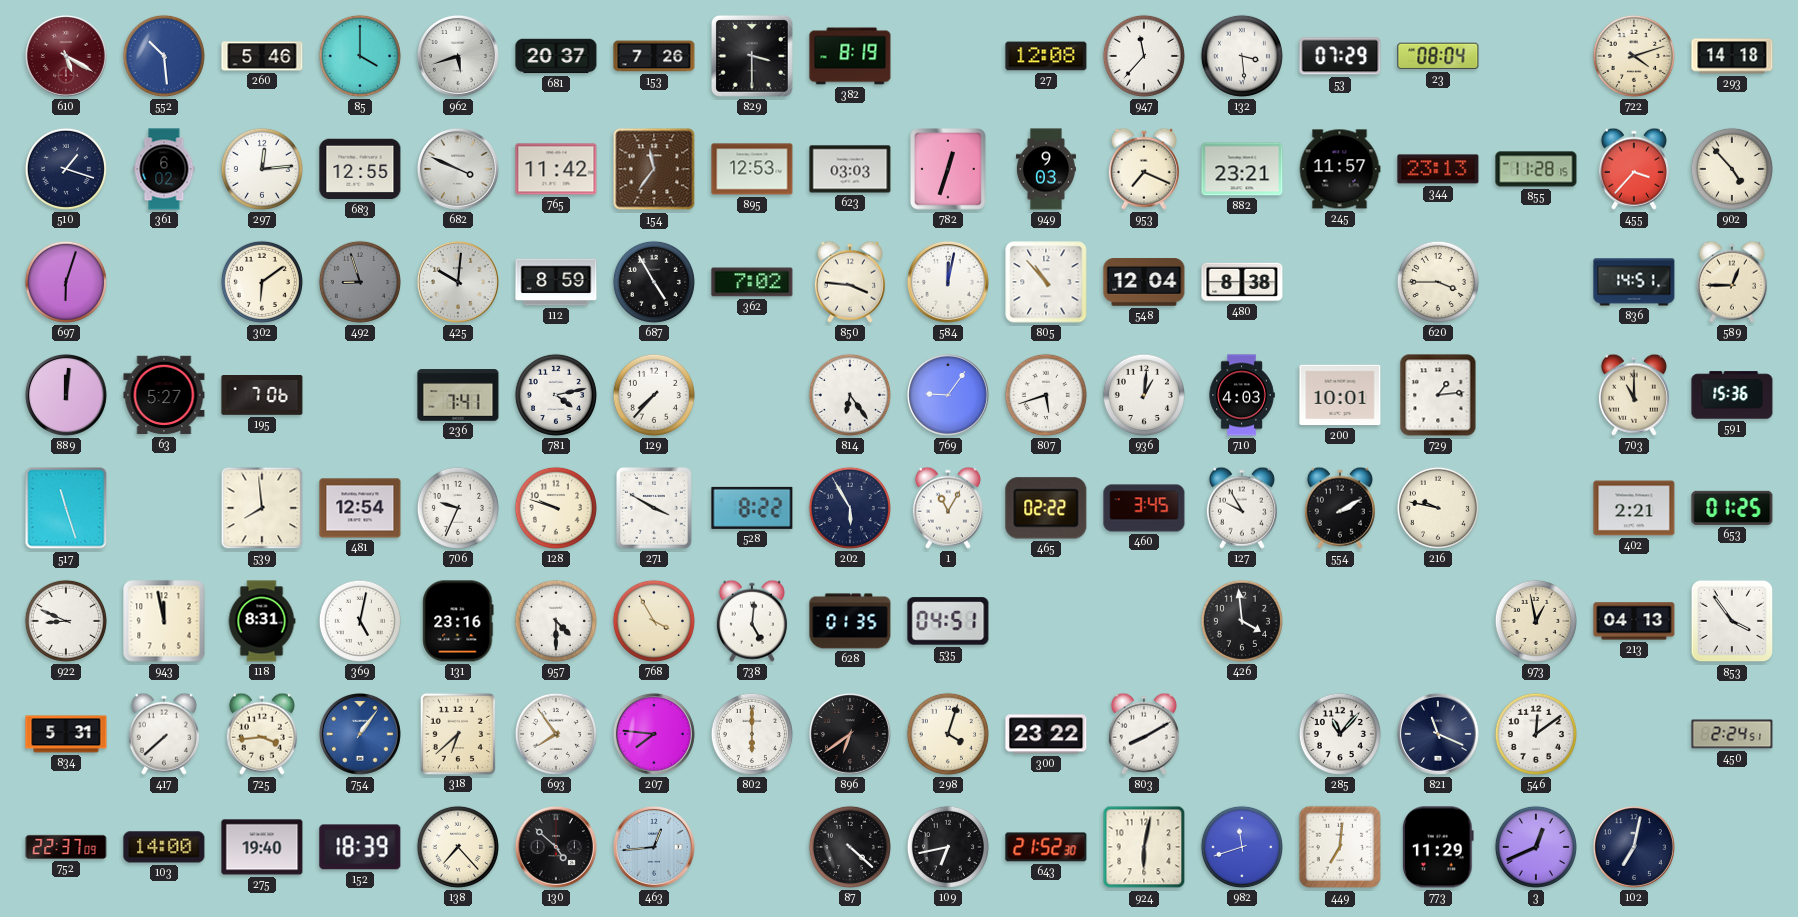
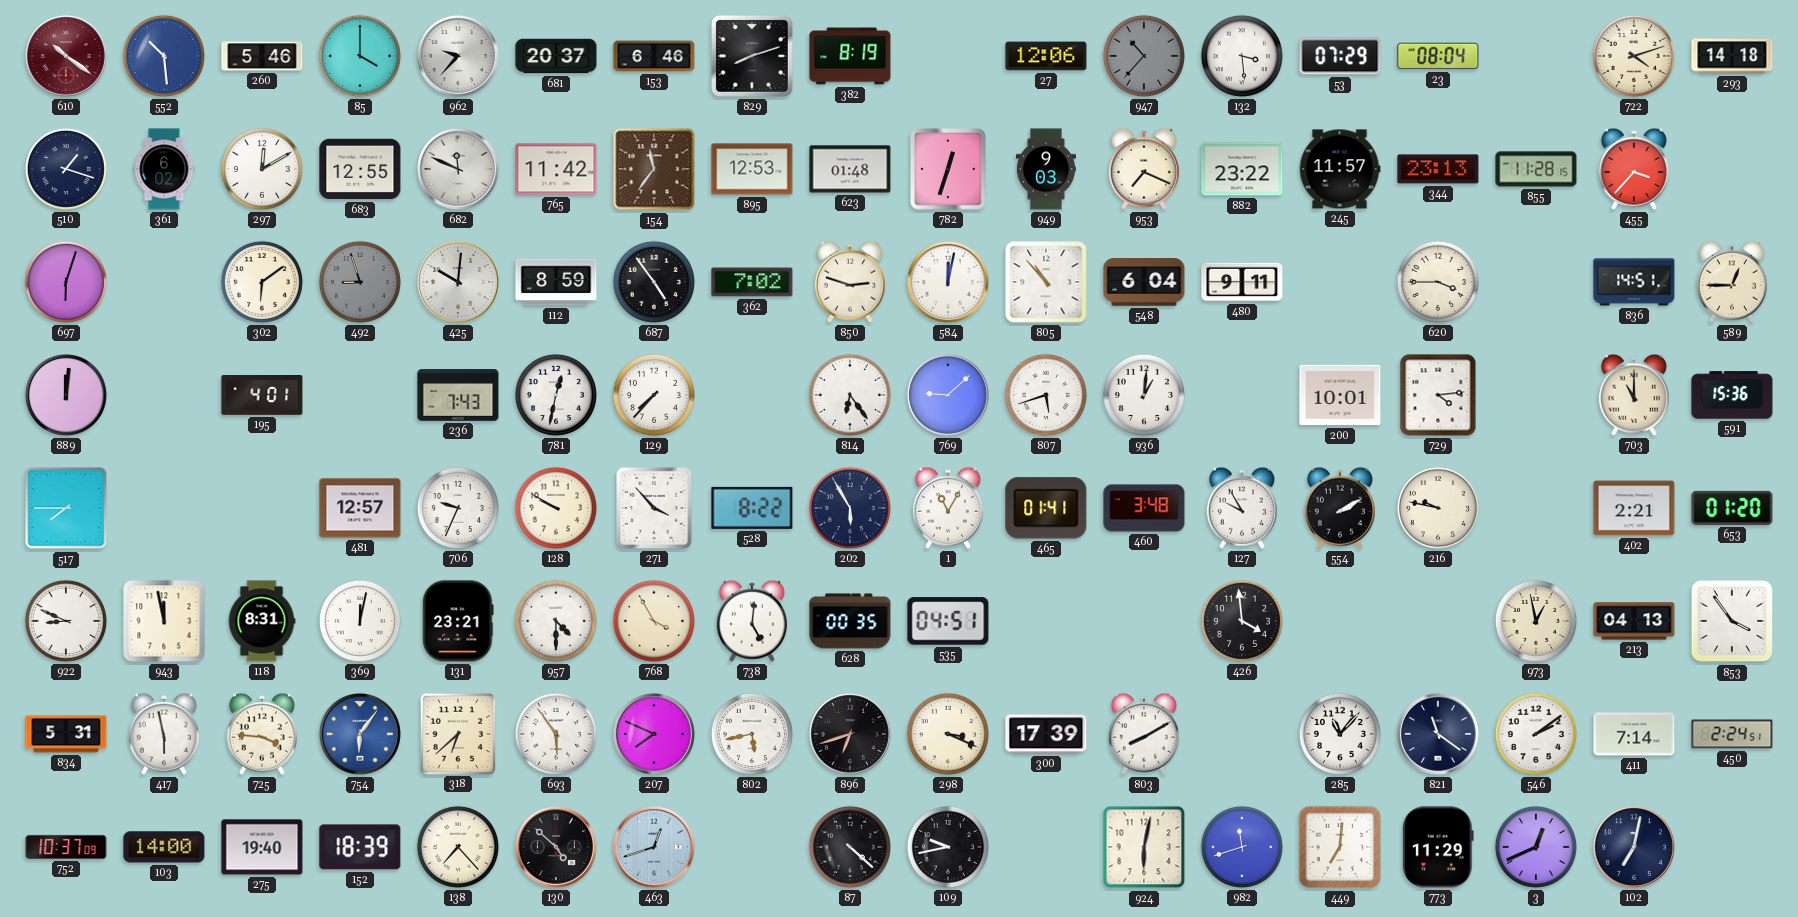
610: 5:20 -> 10:21 (66, 56)
962: 5:42 -> 9:37 (458, 56)
153: 7:26 -> 6:46 (654, 56)
829: 3:30 -> 8:12 (753, 57)
27: 12:08 -> 12:06 (1046, 56)
947: 11:37 -> 10:37 (1144, 56)
947 dial: white -> grey (1144, 56)
297: 12:14 -> 12:10 (262, 169)
682: 3:49 -> 11:49 (458, 169)
623: 03:03 -> 01:48 (850, 169)
882: 23:21 -> 23:22 (1242, 169)
902: 4:53 -> none (1732, 169)
687: 4:55 -> 4:54 (654, 282)
850: 3:46 -> 2:48 (850, 282)
548: 12:04 -> 6:04 (1144, 282)
480: 8:38 -> 9:11 (1242, 282)
63: 5:27 -> none (164, 395)
195: 7:06 -> 4:01 (262, 396)
236: 7:41 -> 7:43 (458, 395)
781: 4:13 -> 12:32 (556, 395)
769: 9:06 -> 9:08 (948, 395)
710: 4:03 -> none (1242, 395)
729: 1:14 -> 4:14 (1438, 395)
517: 11:27 -> 7:45 (66, 508)
539: 7:59 -> none (262, 508)
481: 12:54 -> 12:57 (360, 508)
128: 9:48 -> 9:50 (556, 508)
271: 3:50 -> 3:53 (655, 508)
465: 02:22 -> 01:41 (1046, 508)
460: 3:45 -> 3:48 (1144, 508)
653: 01:25 -> 01:20 (1732, 508)
369: 5:02 -> 12:02 (360, 621)
131: 23:16 -> 23:21 (458, 621)
628: 01:35 -> 00:35 (850, 621)
417: 7:38 -> 5:58 (164, 734)
725: 3:44 -> 3:46 (262, 734)
754: 1:06 -> 6:06 (360, 734)
693: 7:54 -> 5:54 (556, 734)
207: 7:46 -> 7:49 (654, 734)
802: 6:00 -> 5:43 (752, 734)
896: 6:39 -> 6:42 (850, 734)
298: 4:03 -> 3:19 (948, 734)
300: 23:22 -> 17:39 (1046, 734)
821: 11:19 -> 11:21 (1438, 734)
546: 12:09 -> 2:09 (1536, 734)
411: none -> 7:14 (1634, 734)
752: 22:37 -> 10:37 (66, 847)
463: 12:44 -> 12:42 (654, 847)
109: 6:43 -> 9:43 (948, 847)
643: 21:52 -> none (1046, 847)
